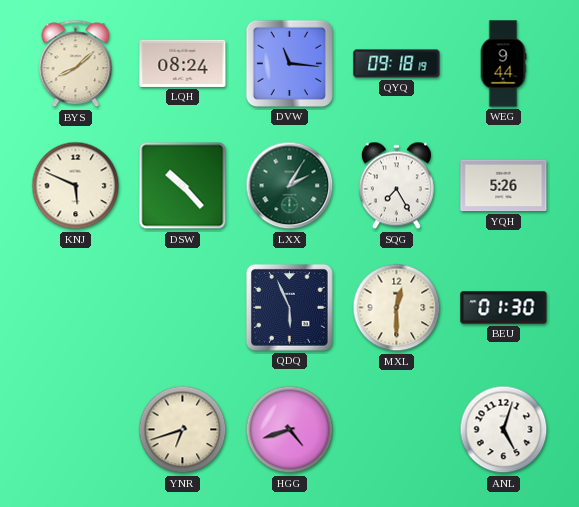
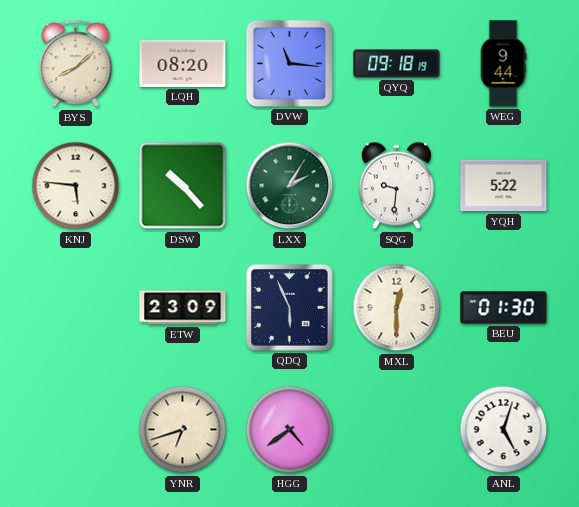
LQH: 08:24 -> 08:20 (183, 63)
KNJ: 5:49 -> 5:46 (76, 186)
SQG: 7:25 -> 9:31 (396, 186)
YQH: 5:26 -> 5:22 (504, 186)
ETW: none -> 23:09 (183, 308)
HGG: 4:42 -> 4:39 (290, 430)
